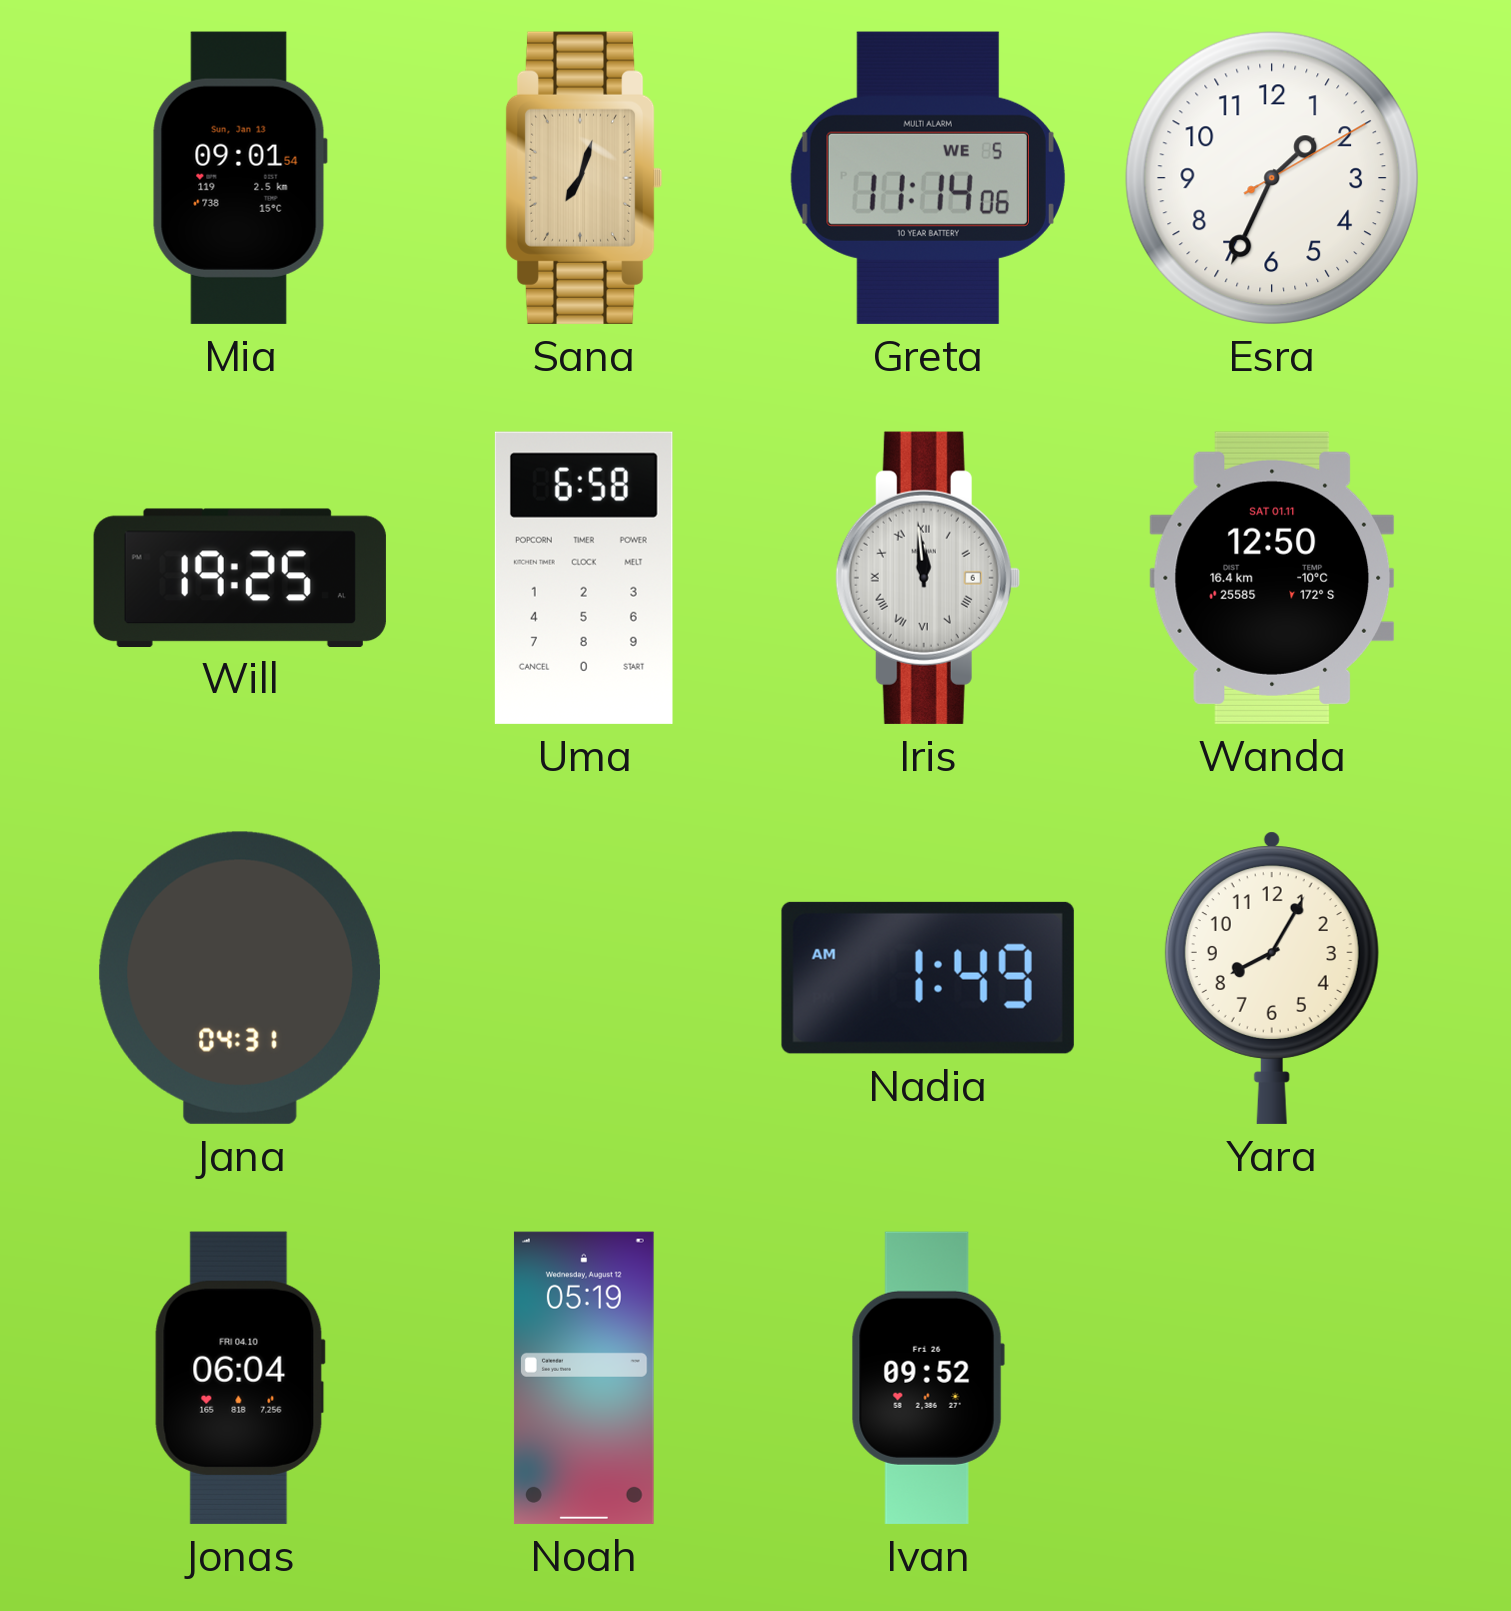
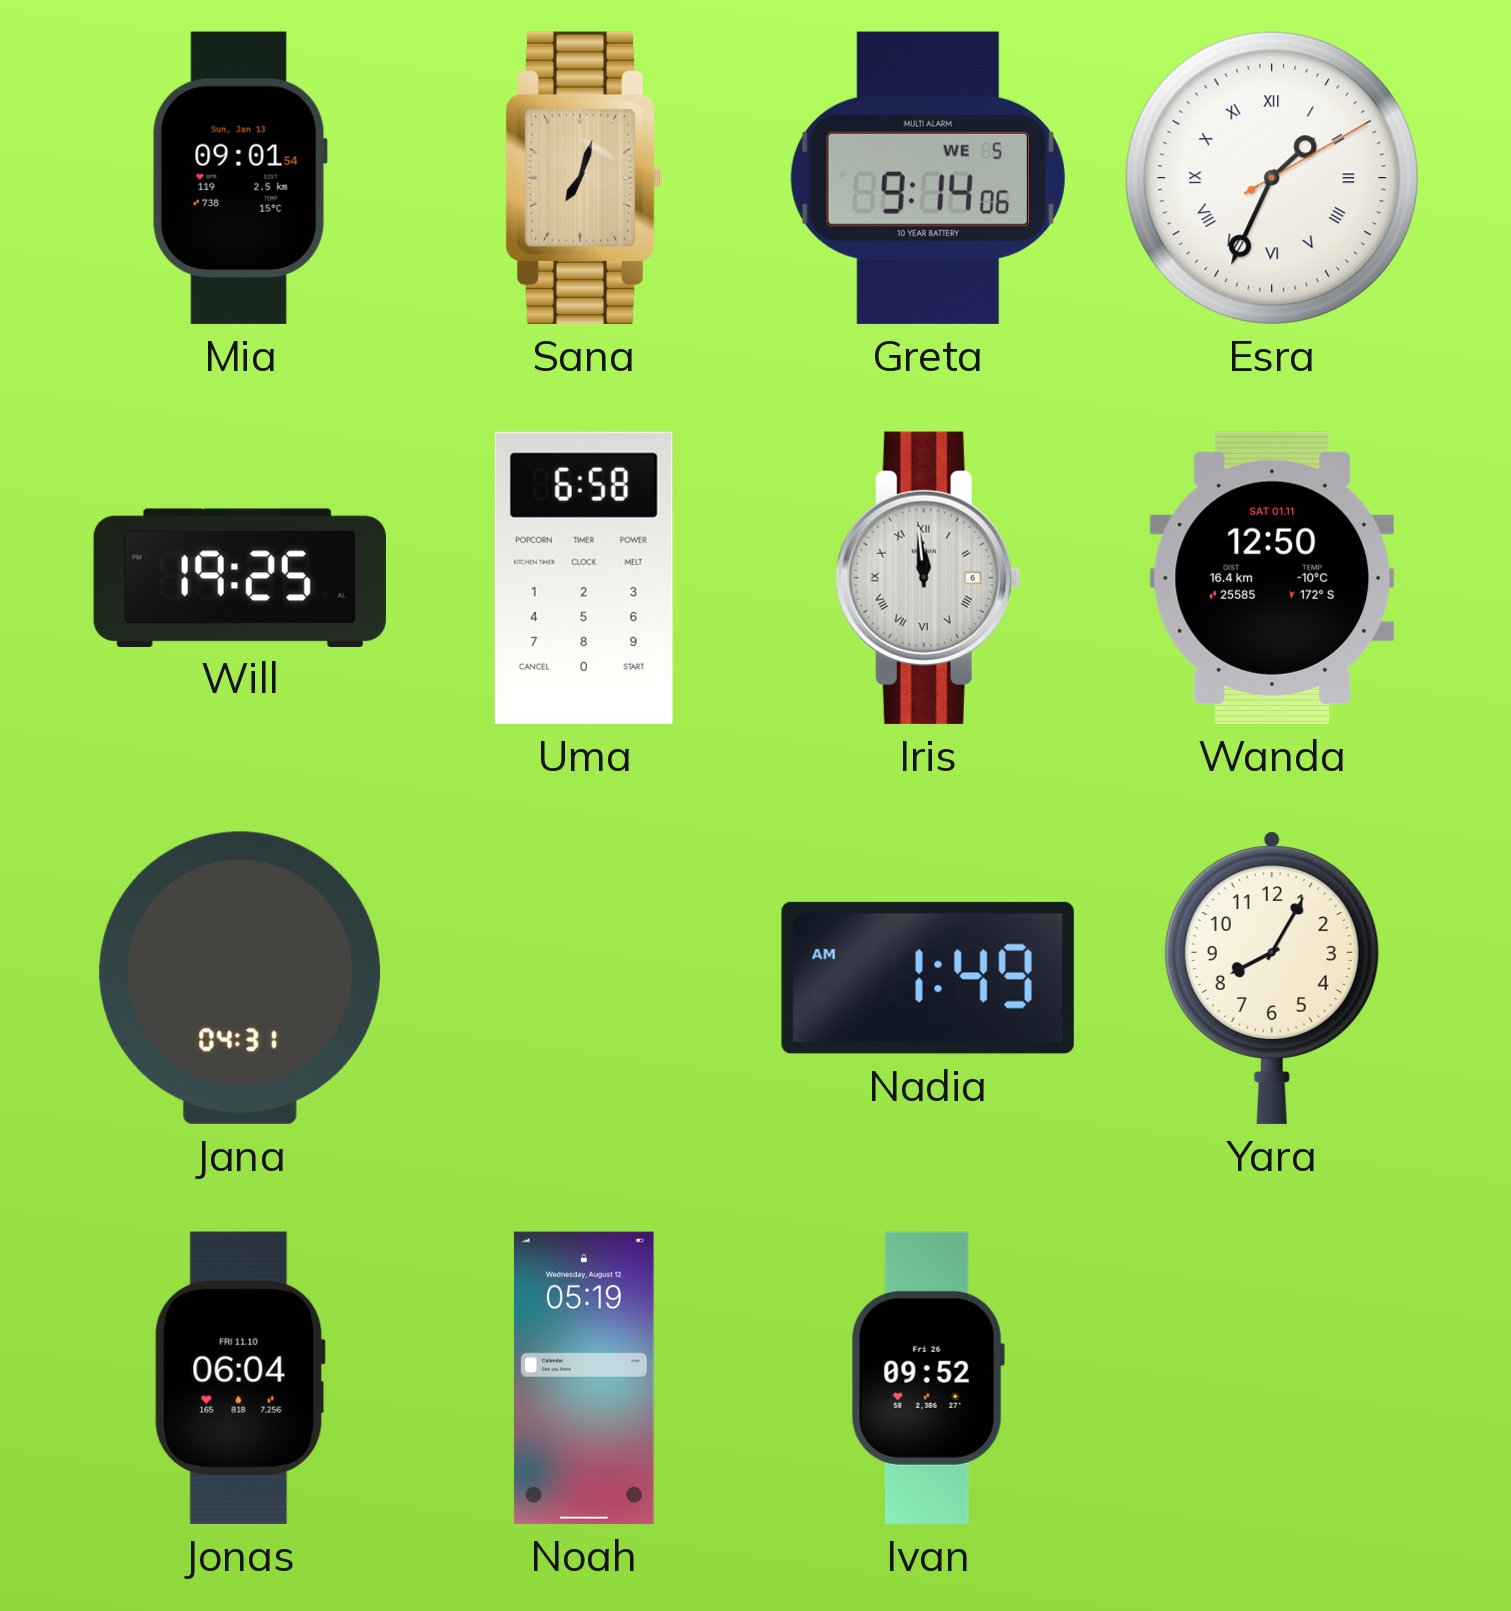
Greta: 11:14 -> 9:14 (928, 178)
Esra numerals: Arabic -> Roman (1272, 178)
Jonas date: FRI 04.10 -> FRI 11.10 (240, 1378)
